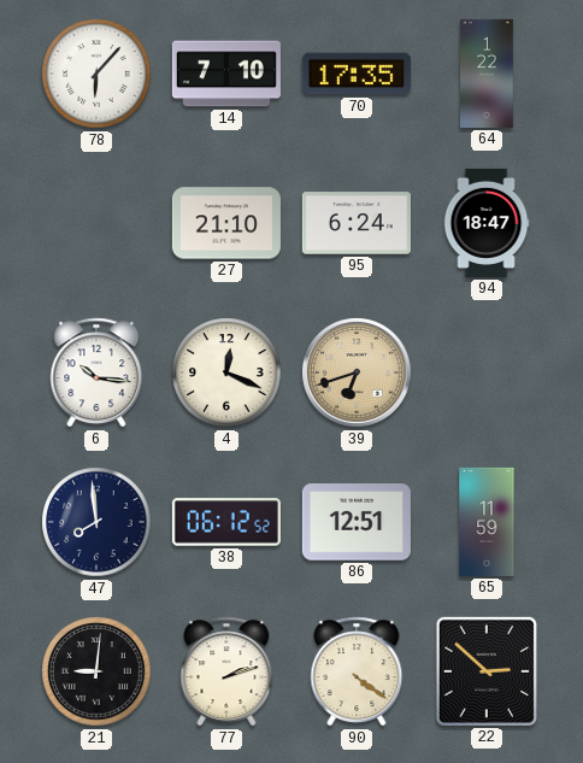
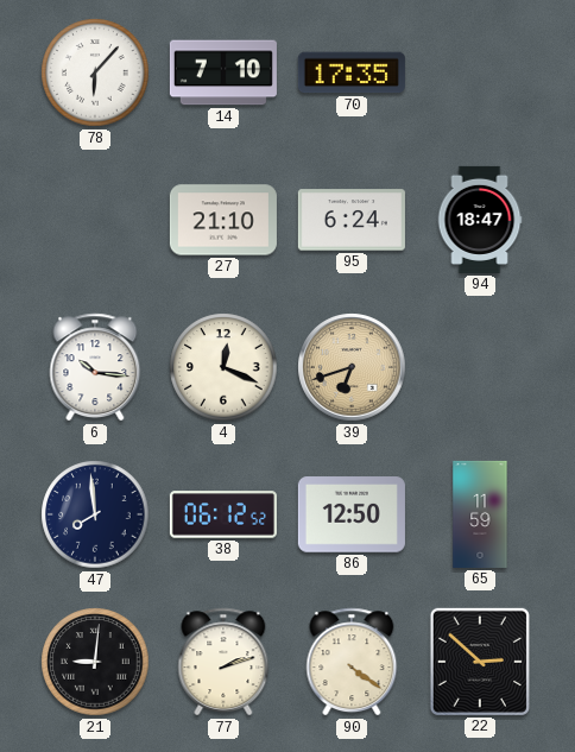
64: 1:22 -> none (487, 74)
86: 12:51 -> 12:50 (352, 514)
